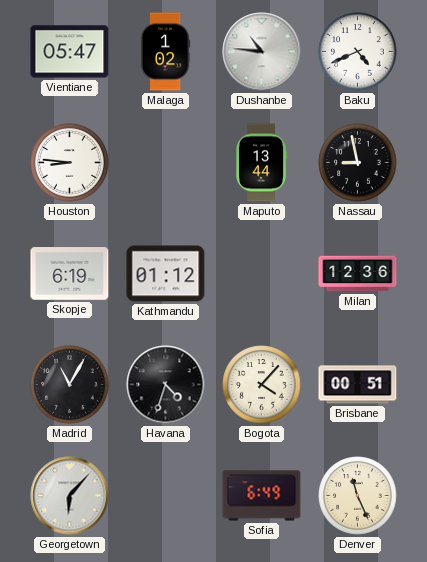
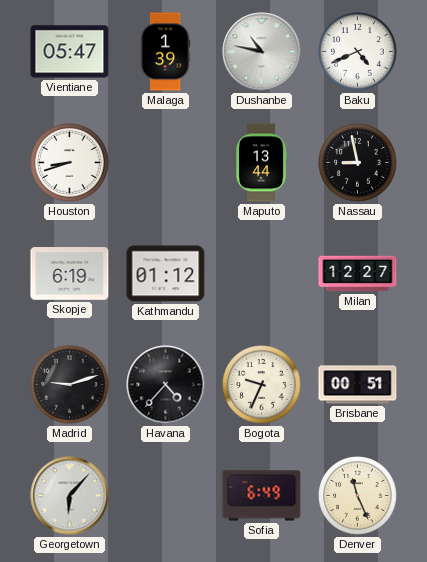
Malaga: 1:02 -> 1:39 (165, 52)
Dushanbe: 10:46 -> 10:47 (262, 52)
Houston: 8:46 -> 8:42 (70, 163)
Milan: 12:36 -> 12:27 (358, 274)
Madrid: 11:05 -> 9:12 (70, 385)
Havana: 4:33 -> 4:37 (166, 385)
Bogota: 4:07 -> 9:34 (262, 385)
